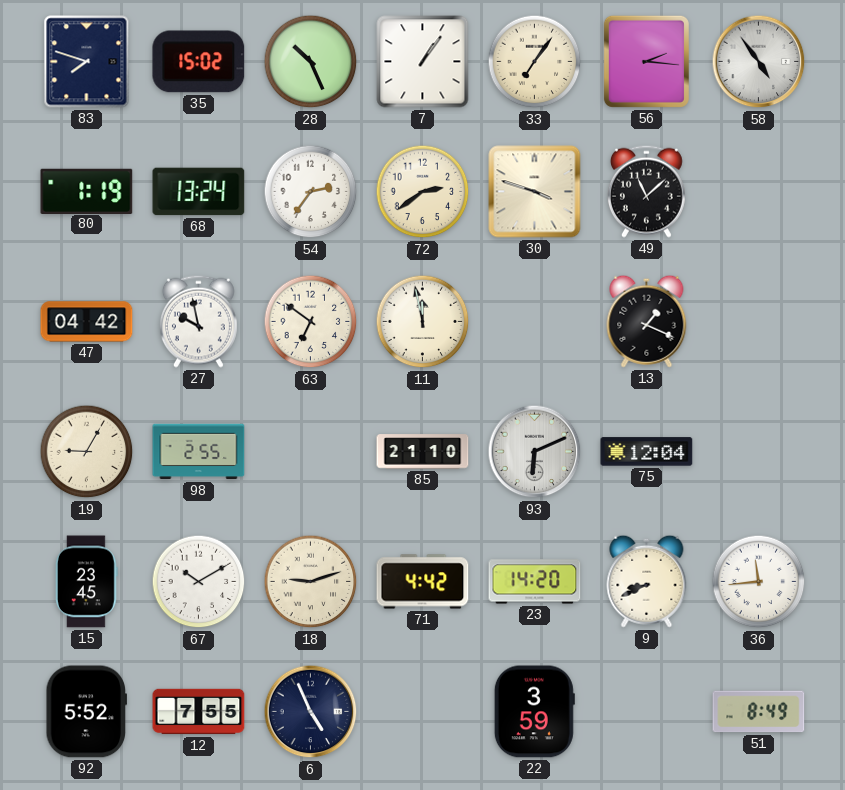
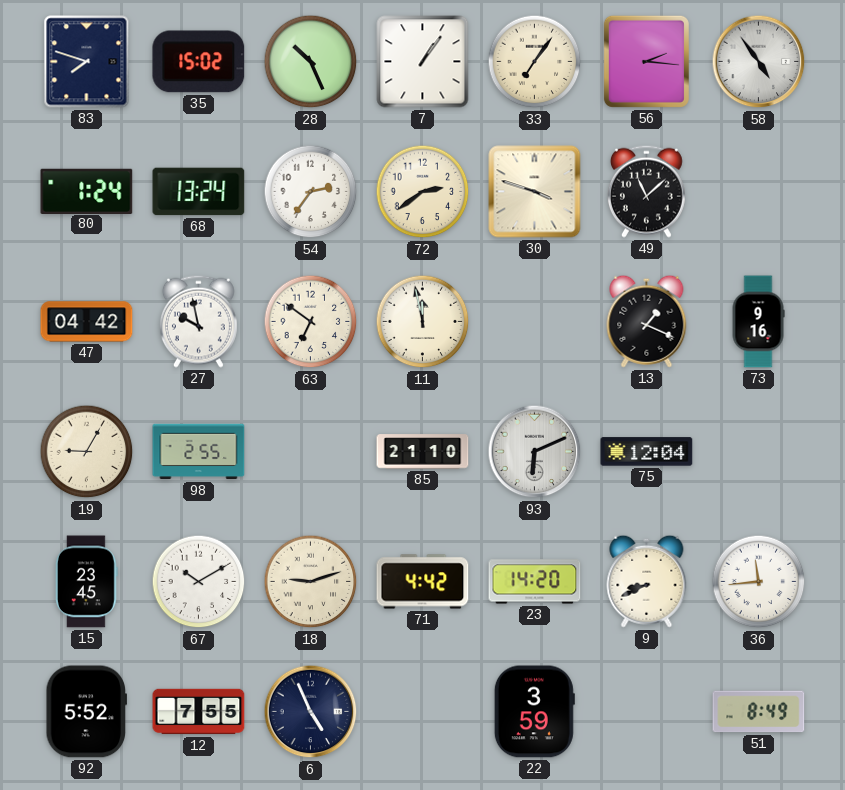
80: 1:19 -> 1:24 (87, 191)
73: none -> 9:16 (758, 322)
